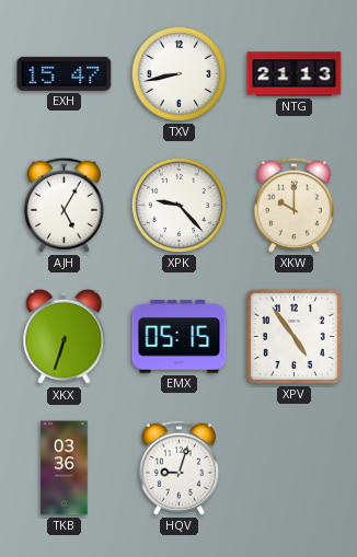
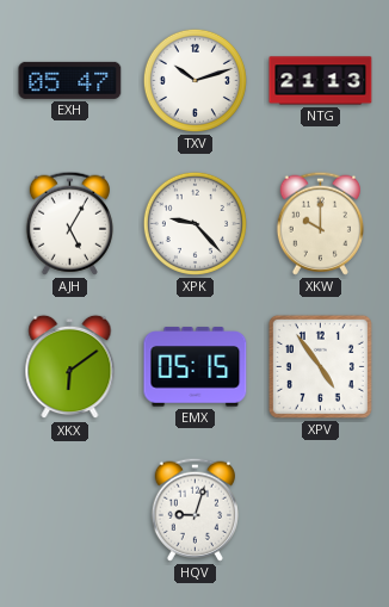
EXH: 15:47 -> 05:47 (70, 80)
TXV: 8:43 -> 10:12 (194, 80)
XKX: 6:33 -> 6:09 (70, 367)
TKB: 03:36 -> none (65, 468)
